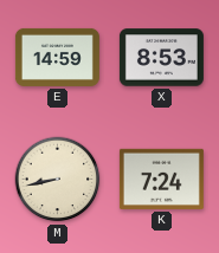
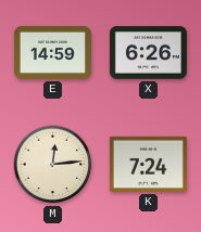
X: 8:53 -> 6:26 (148, 53)
M: 8:43 -> 12:14 (53, 165)
